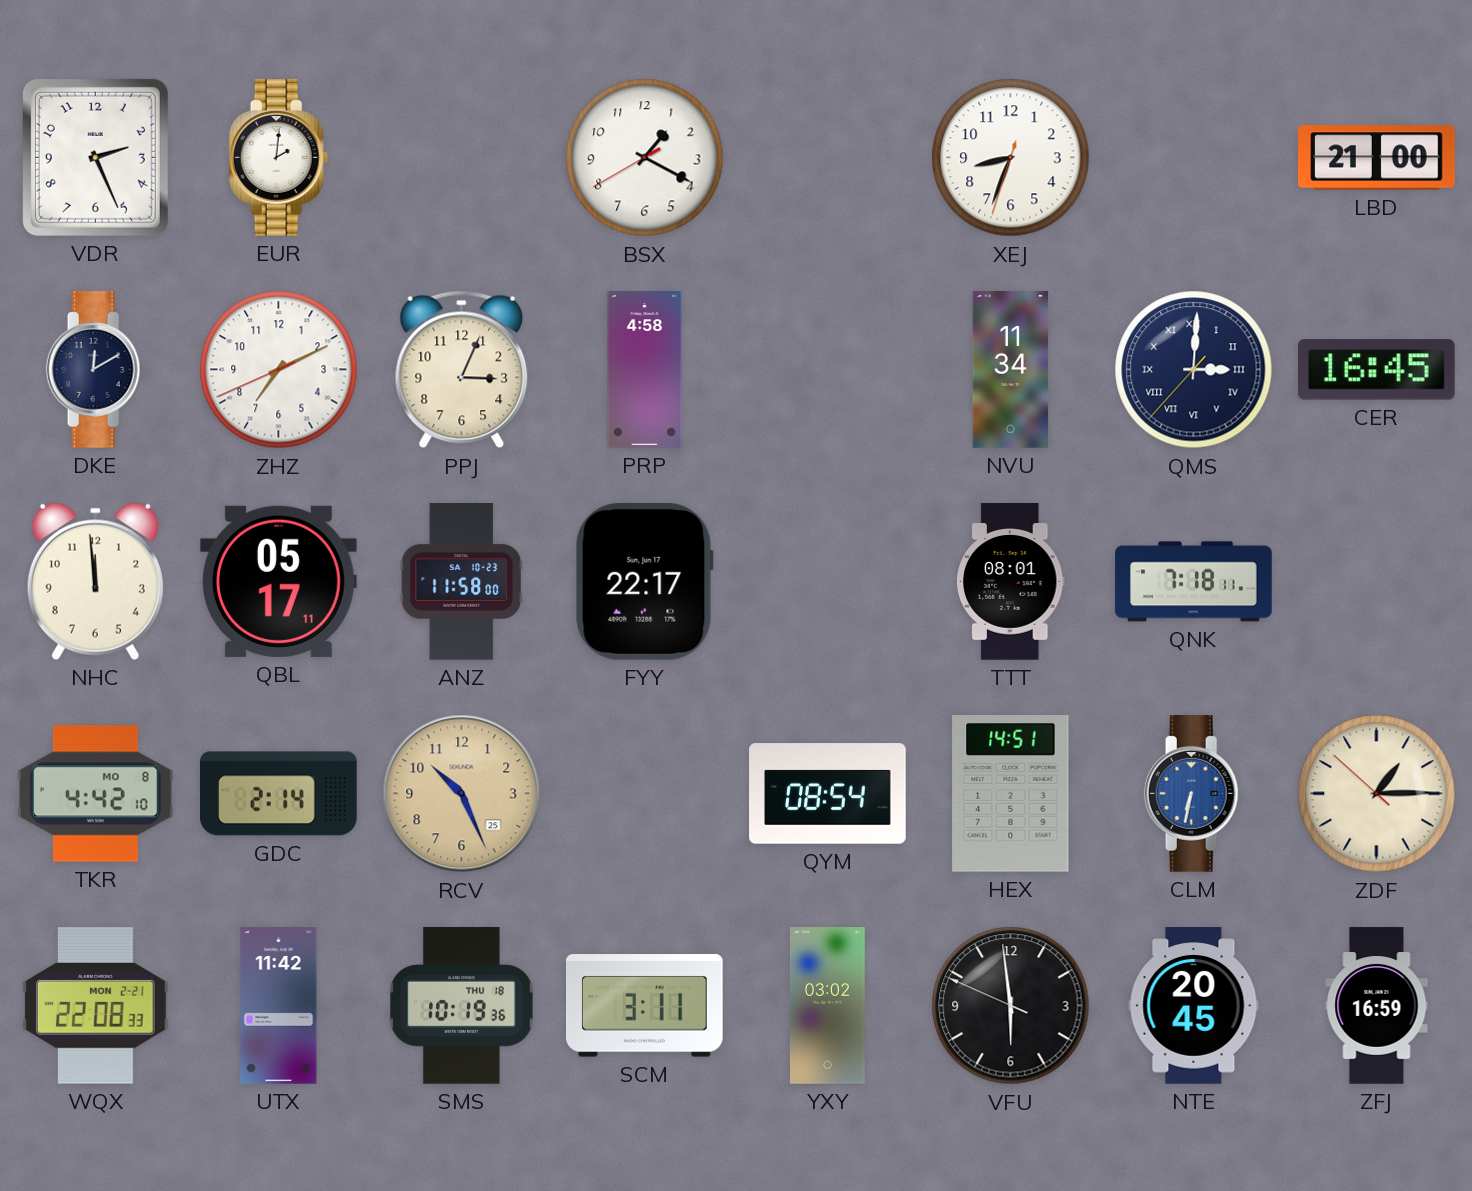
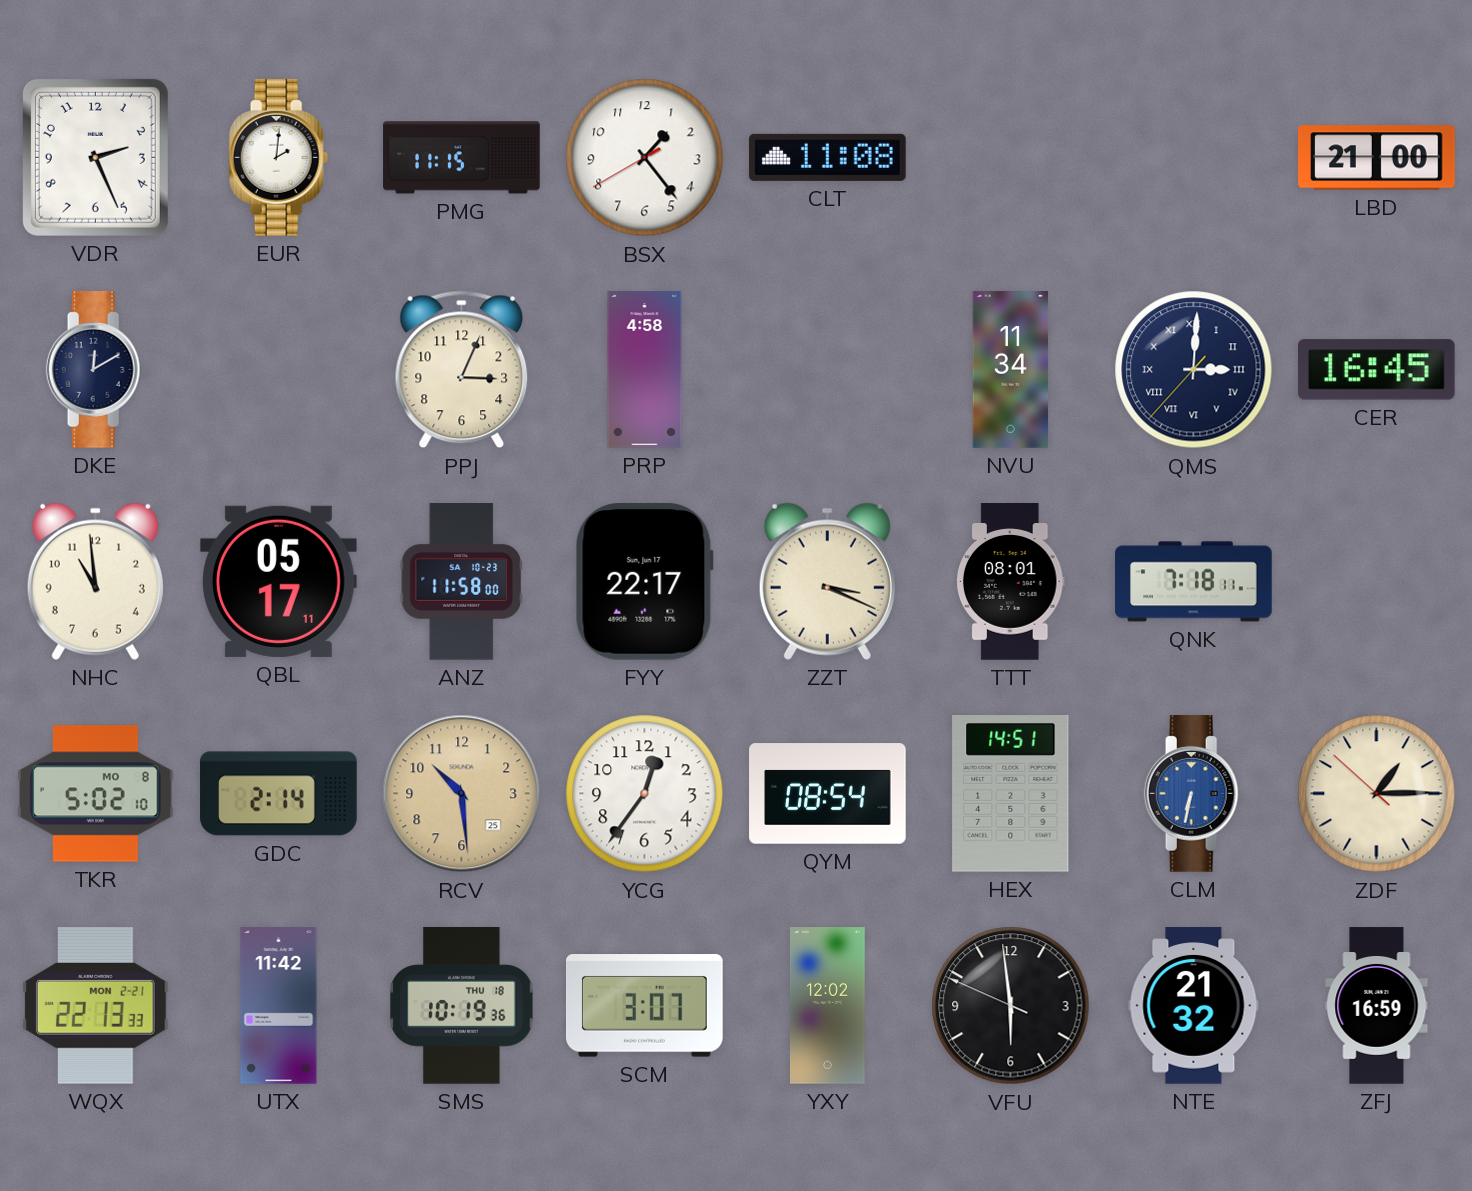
PMG: none -> 11:15 (462, 158)
BSX: 1:19 -> 1:23 (645, 158)
CLT: none -> 11:08 (828, 157)
XEJ: 8:33 -> none (1011, 158)
ZHZ: 7:10 -> none (279, 370)
NHC: 11:59 -> 10:59 (95, 581)
ZZT: none -> 3:19 (827, 581)
TKR: 4:42 -> 5:02 (96, 794)
RCV: 10:26 -> 10:29 (462, 794)
YCG: none -> 12:36 (645, 794)
WQX: 22:08 -> 22:13 (96, 1006)
SCM: 3:11 -> 3:07 (645, 1006)
YXY: 03:02 -> 12:02 (827, 1006)
NTE: 20:45 -> 21:32 (1194, 1006)
